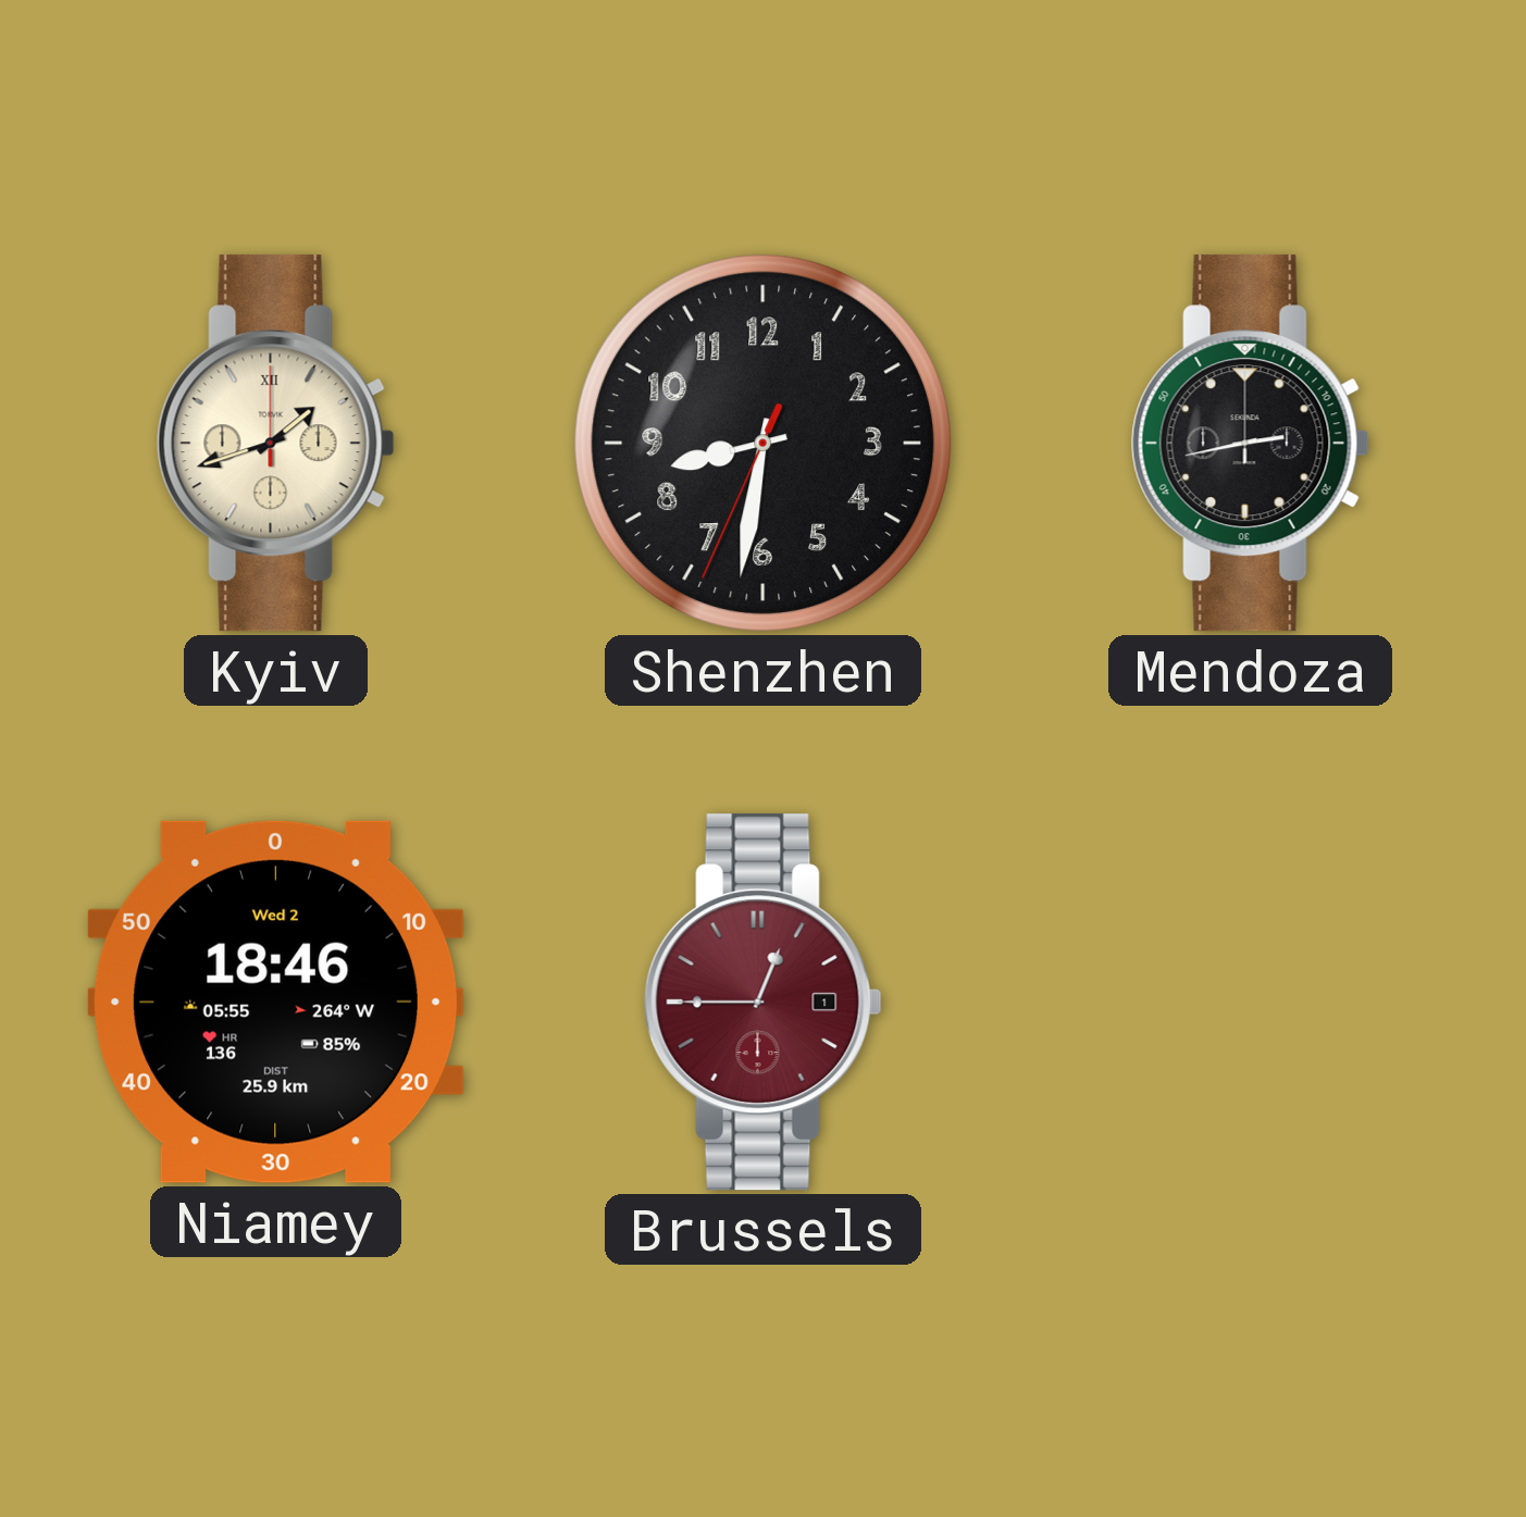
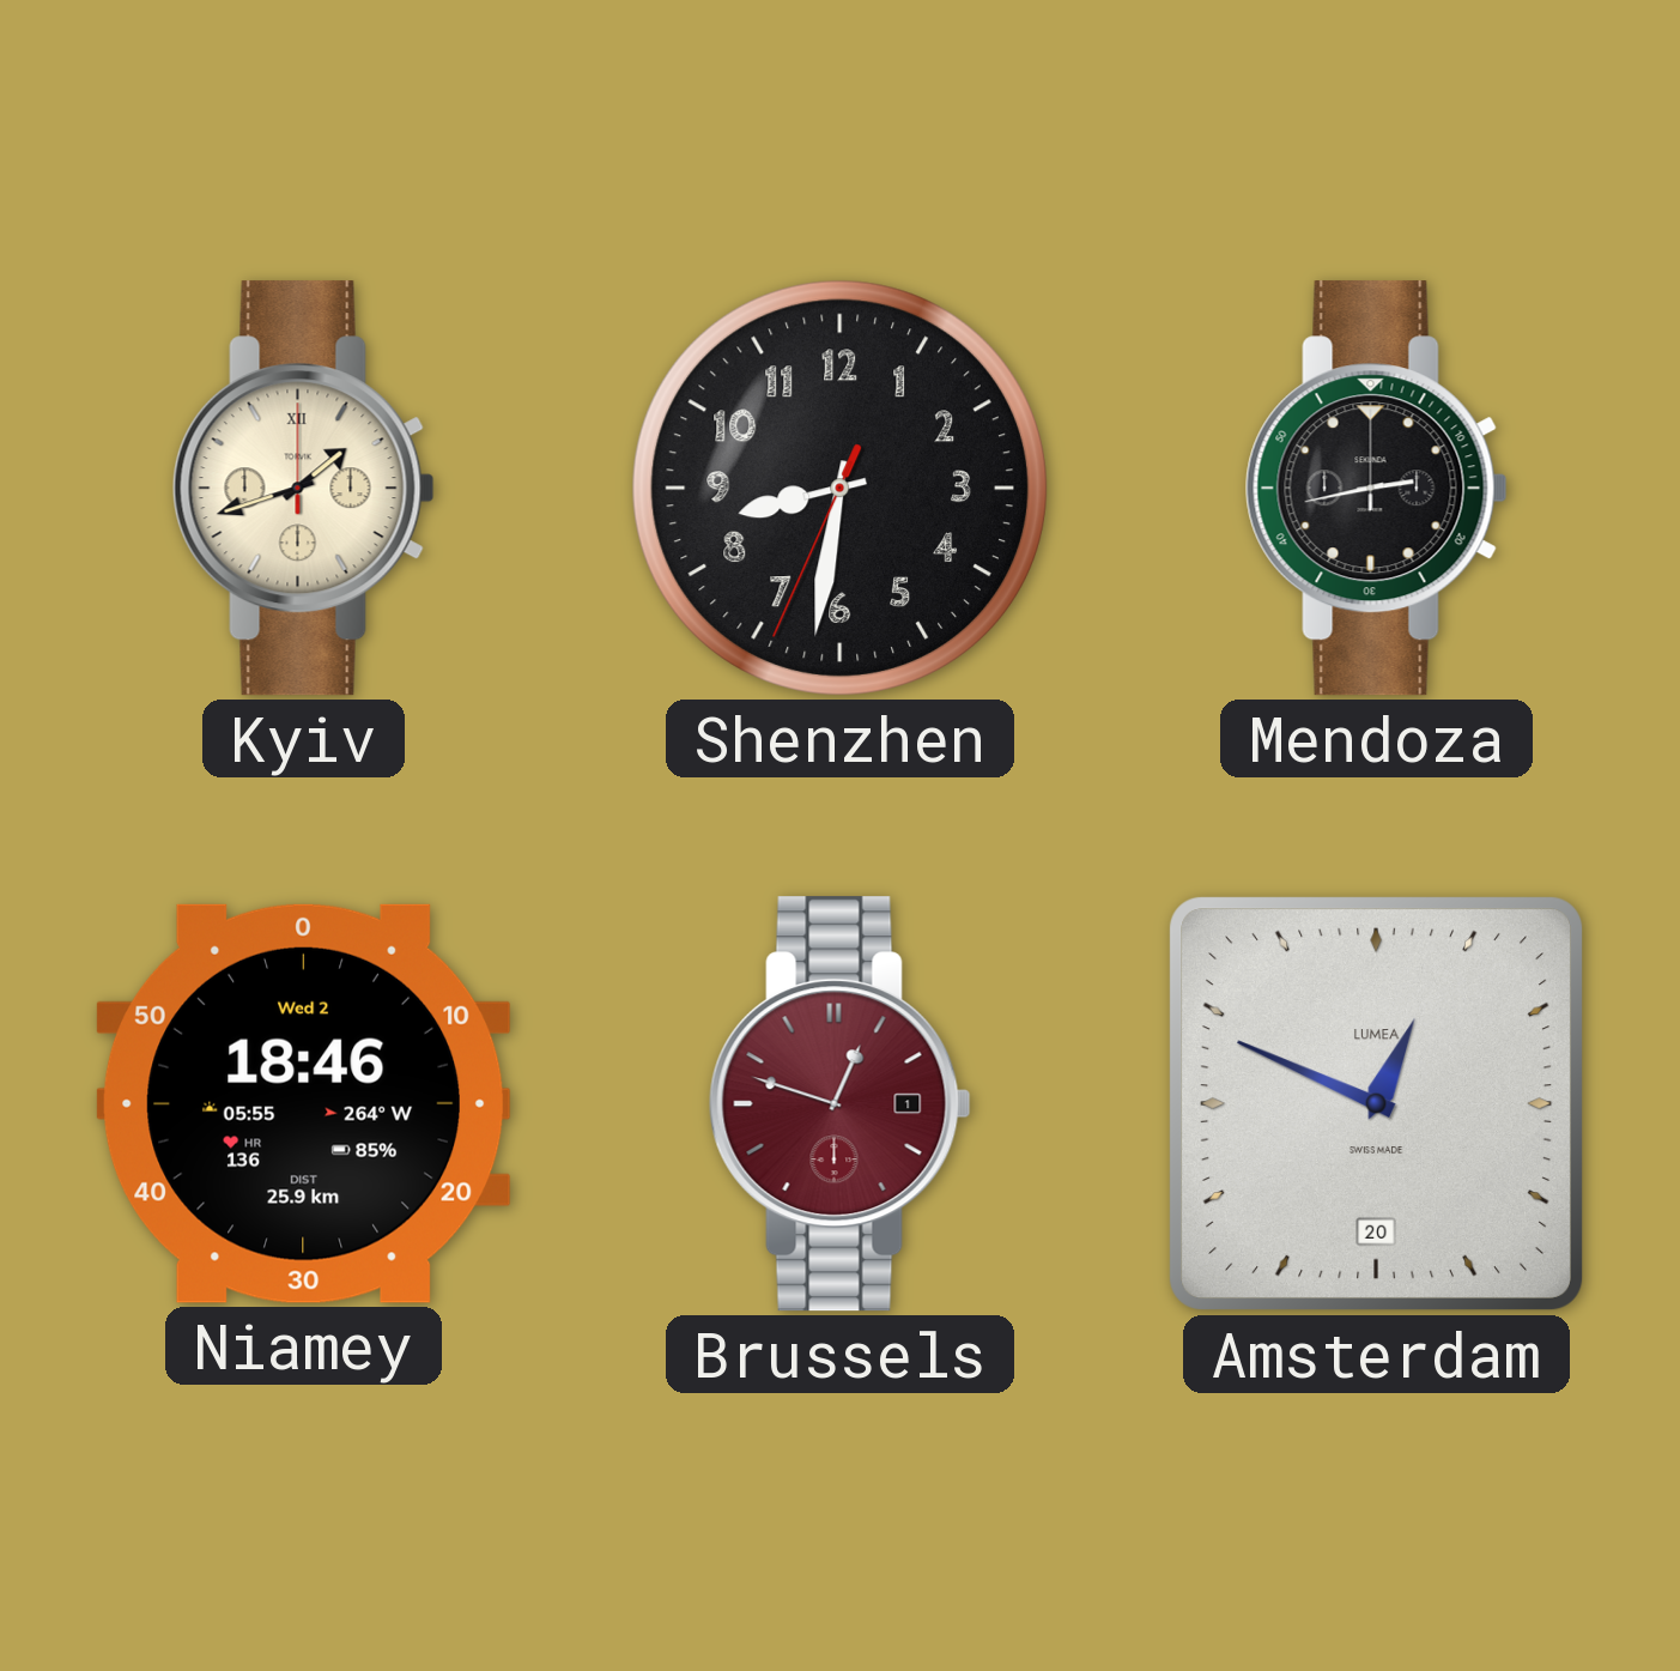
Brussels: 12:45 -> 12:48 (839, 1104)
Amsterdam: none -> 12:49 (1376, 1103)
